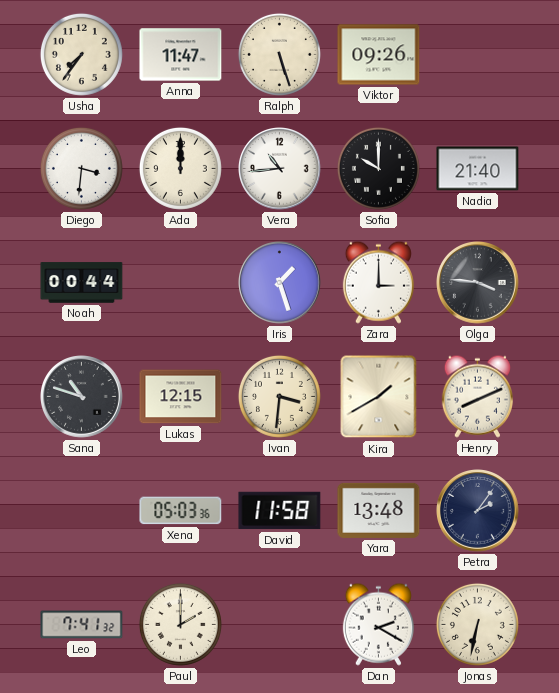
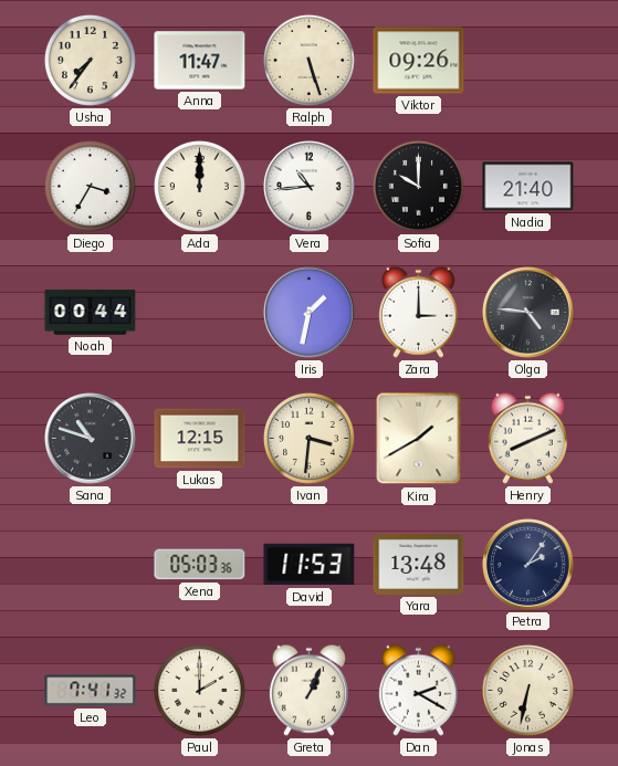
Diego: 3:31 -> 3:35 (90, 186)
Iris: 1:27 -> 1:32 (310, 313)
Olga: 3:46 -> 4:46 (528, 313)
David: 11:58 -> 11:53 (310, 565)
Greta: none -> 1:04 (308, 690)
